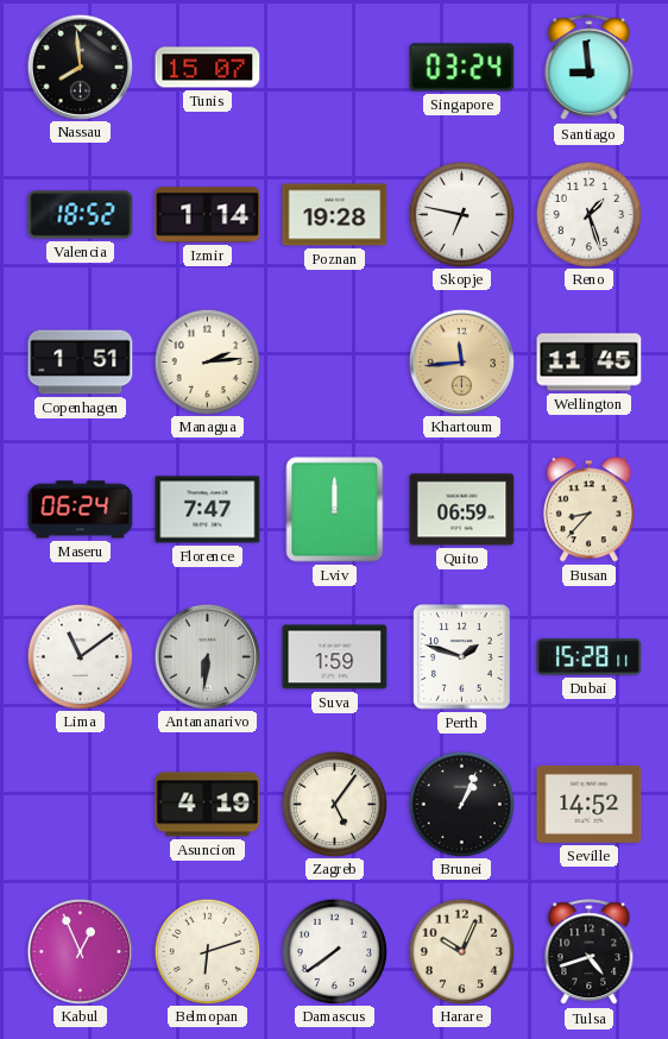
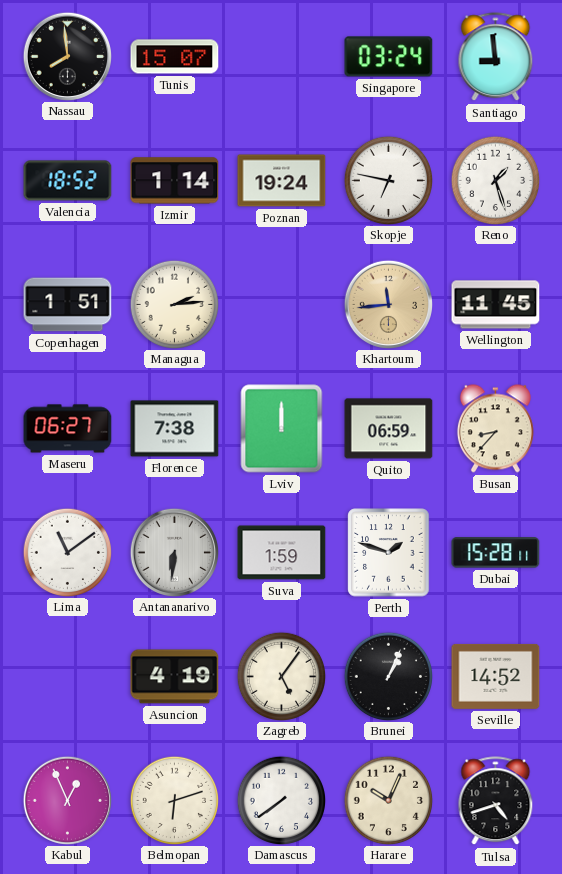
Poznan: 19:28 -> 19:24 (282, 181)
Maseru: 06:24 -> 06:27 (68, 429)
Florence: 7:47 -> 7:38 (175, 429)
